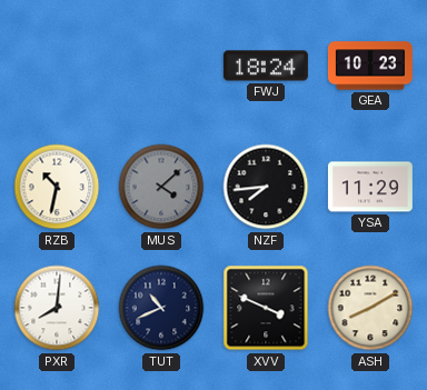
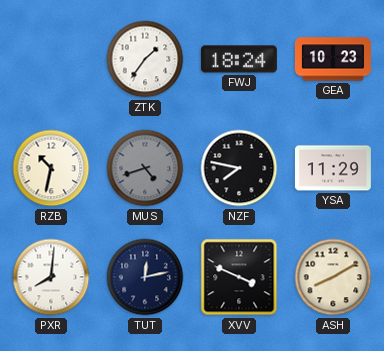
ZTK: none -> 1:36 (145, 59)
MUS: 4:08 -> 4:42 (145, 168)
NZF: 7:44 -> 7:47 (239, 168)
TUT: 10:41 -> 12:13 (145, 277)
